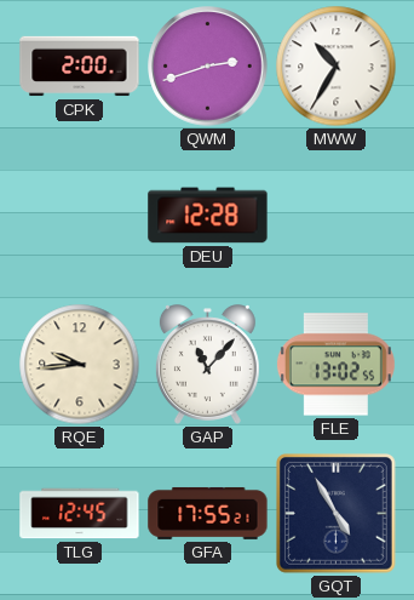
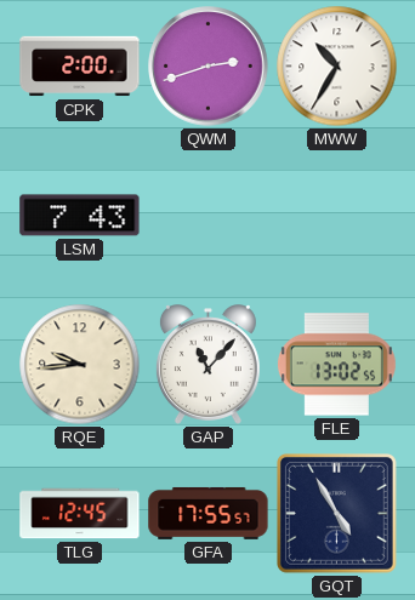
LSM: none -> 7:43 (80, 216)
DEU: 12:28 -> none (208, 216)
GFA: 17:55:21 -> 17:55:57 (209, 513)
